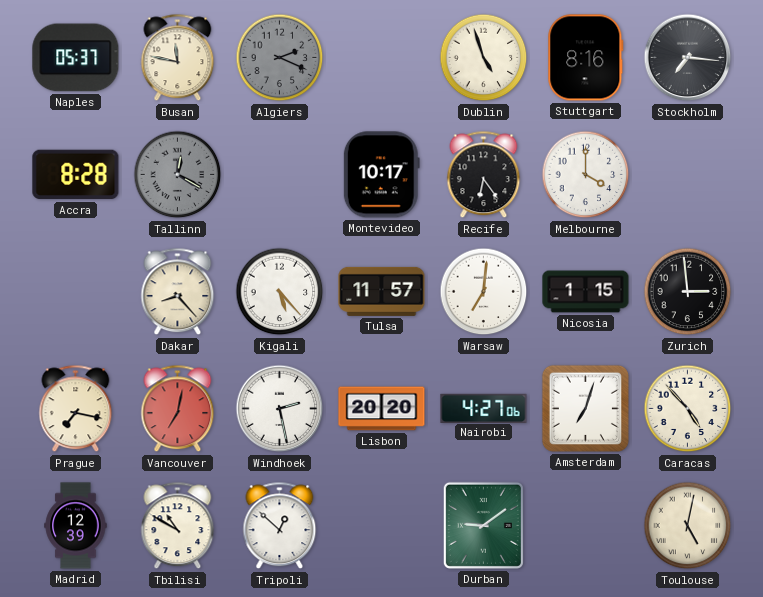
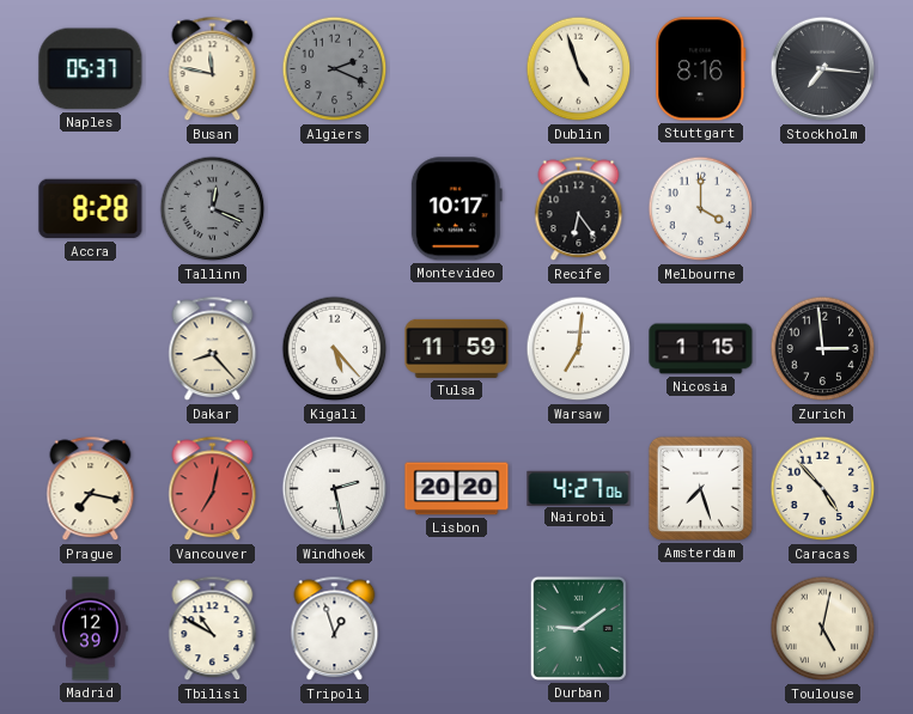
Tallinn: 12:20 -> 12:19 (213, 209)
Tulsa: 11:57 -> 11:59 (457, 348)
Amsterdam: 7:03 -> 7:27 (700, 488)
Tripoli: 12:52 -> 12:57 (335, 629)
